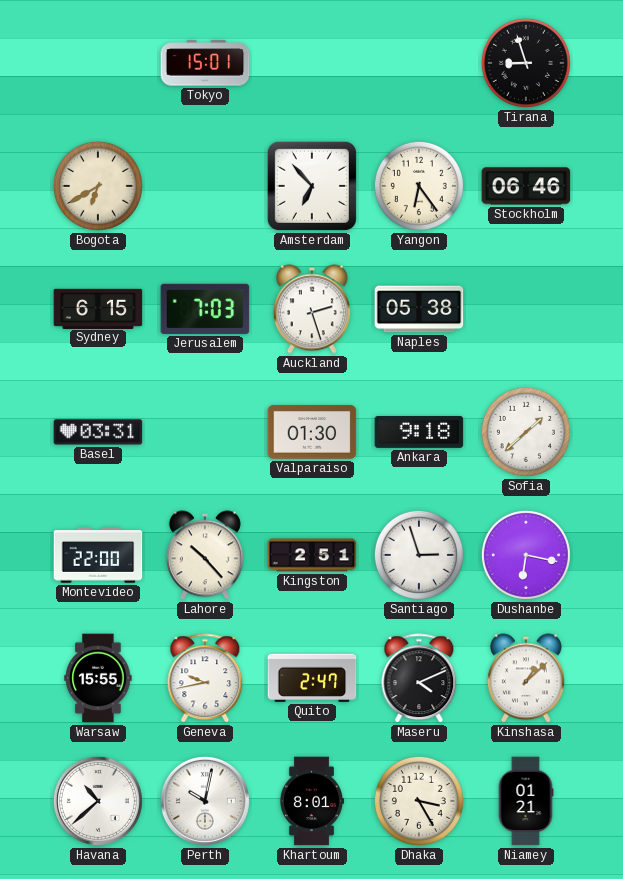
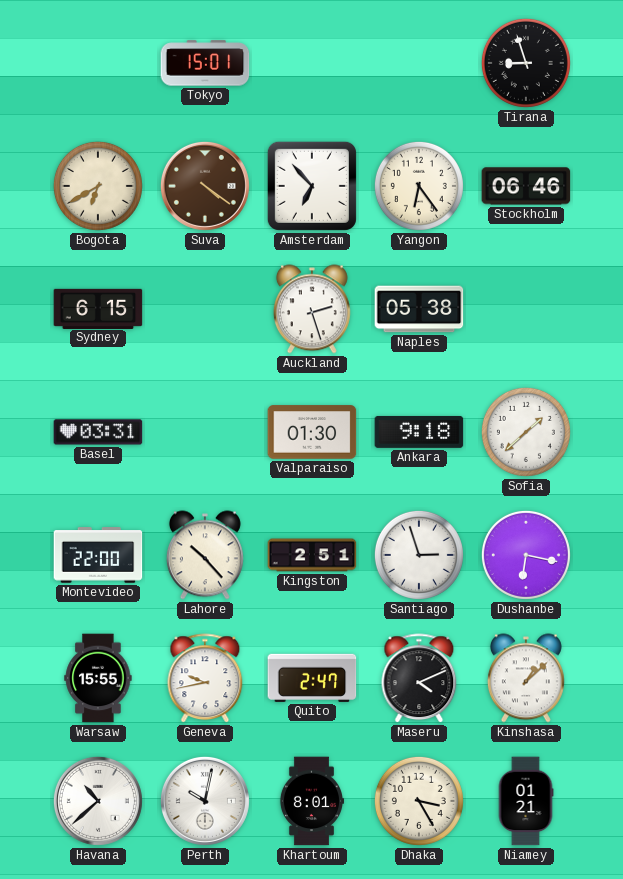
Suva: none -> 4:21 (205, 186)
Jerusalem: 7:03 -> none (205, 309)
